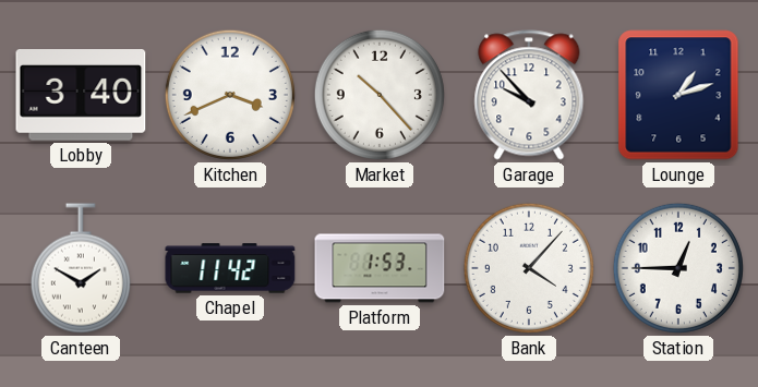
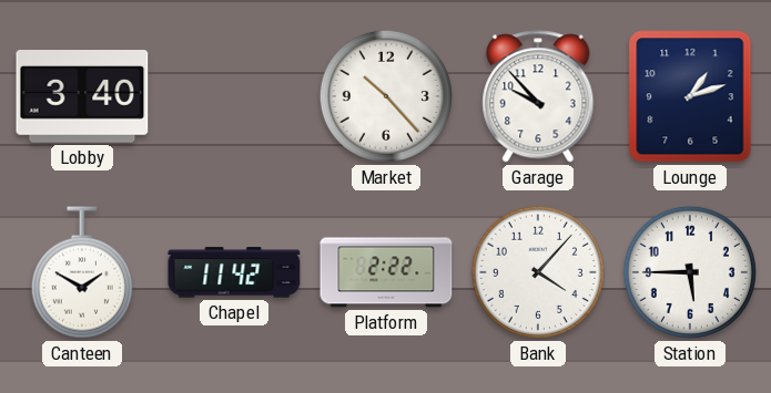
Kitchen: 3:41 -> none (230, 95)
Platform: 1:53 -> 2:22 (386, 272)
Station: 12:45 -> 5:45 (690, 272)
